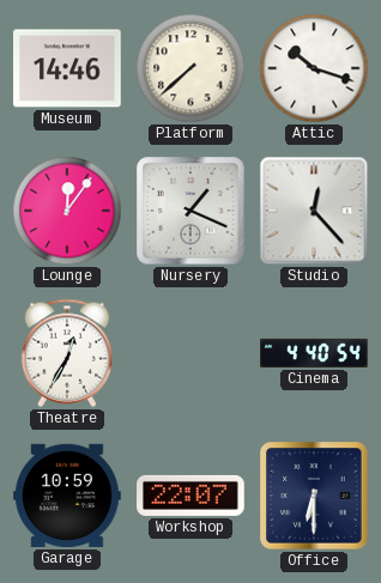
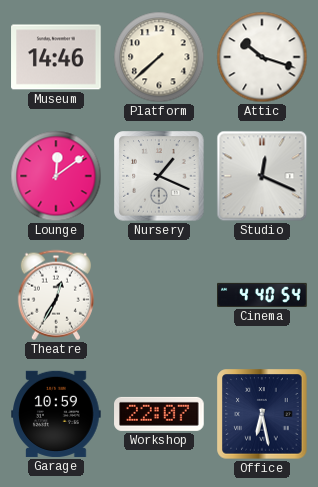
Lounge: 12:06 -> 12:09 (56, 176)
Studio: 12:23 -> 12:19 (262, 176)
Office: 6:30 -> 6:28 (262, 414)
